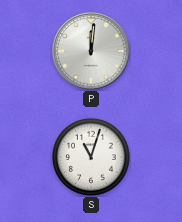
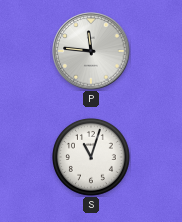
P: 12:01 -> 11:46 (91, 51)
